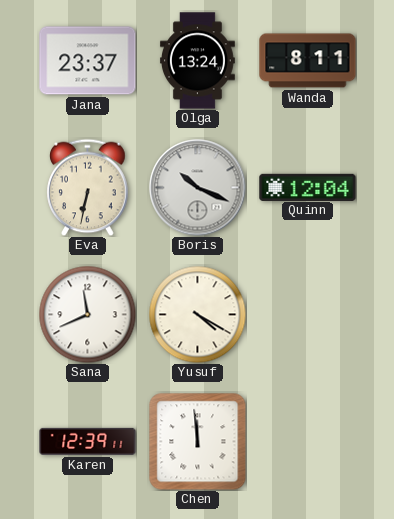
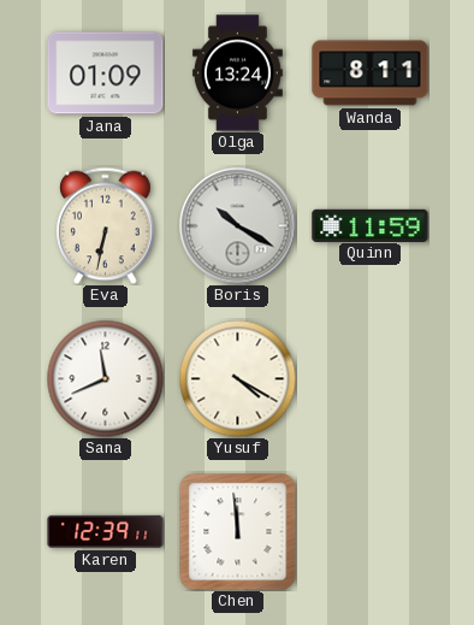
Jana: 23:37 -> 01:09 (106, 73)
Boris: 10:19 -> 10:20 (238, 226)
Quinn: 12:04 -> 11:59 (371, 225)
